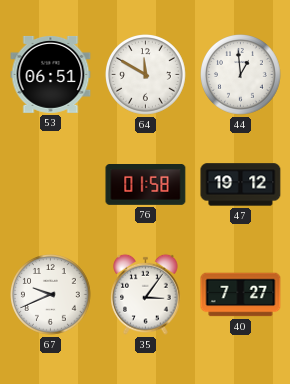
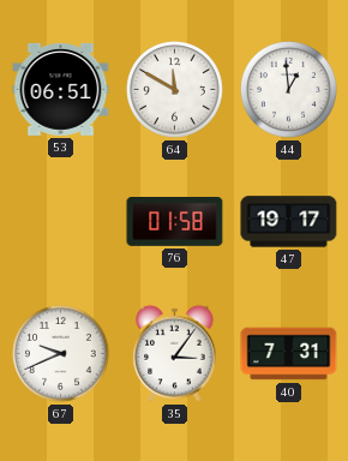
47: 19:12 -> 19:17 (289, 222)
40: 7:27 -> 7:31 (289, 354)
